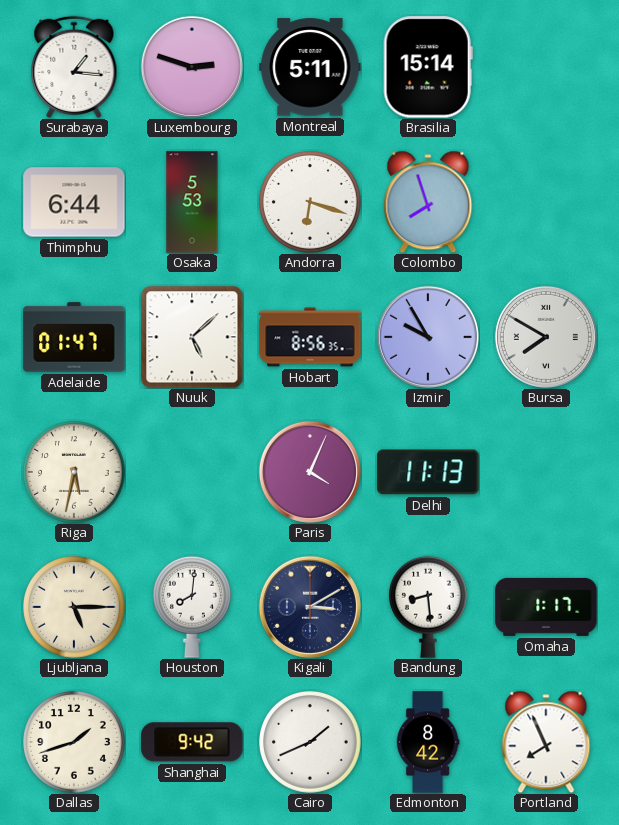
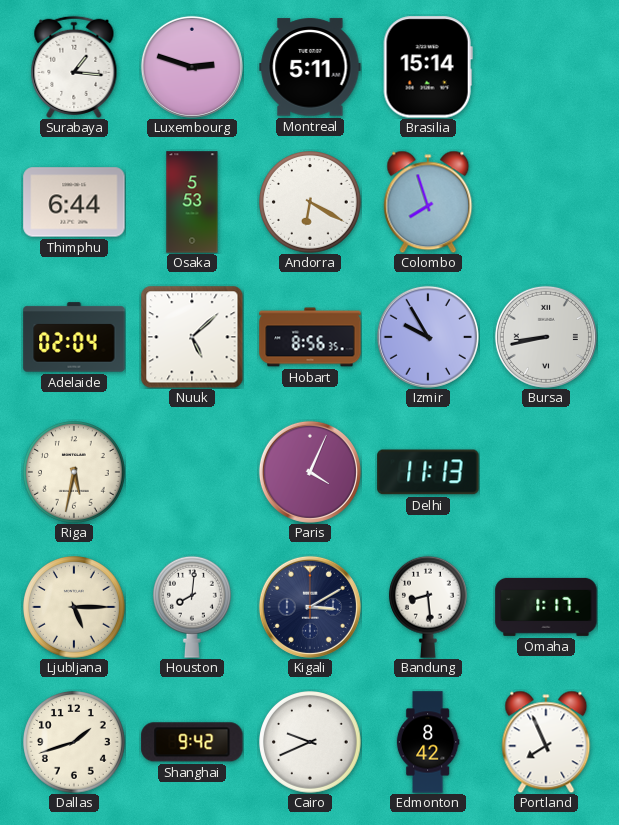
Andorra: 6:18 -> 6:20 (311, 203)
Adelaide: 01:47 -> 02:04 (74, 337)
Bursa: 7:50 -> 8:43 (546, 337)
Cairo: 1:41 -> 9:41 (311, 743)
